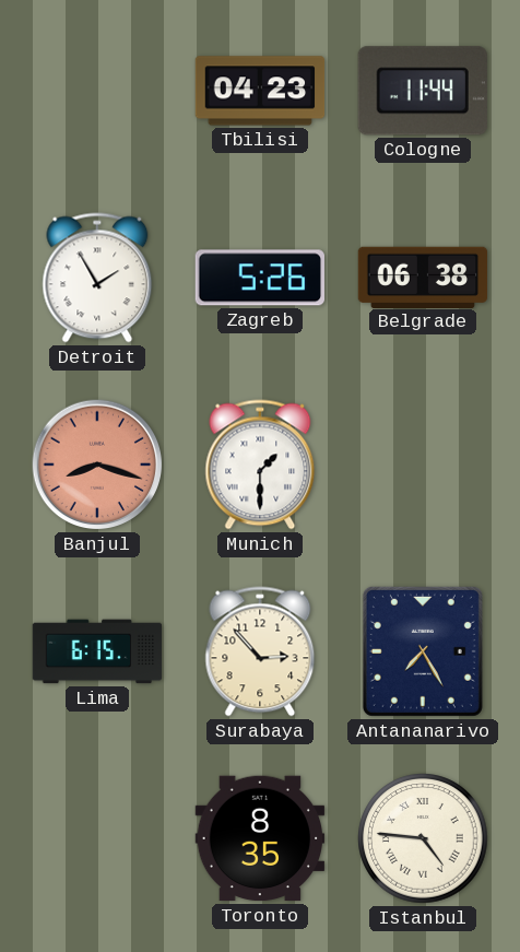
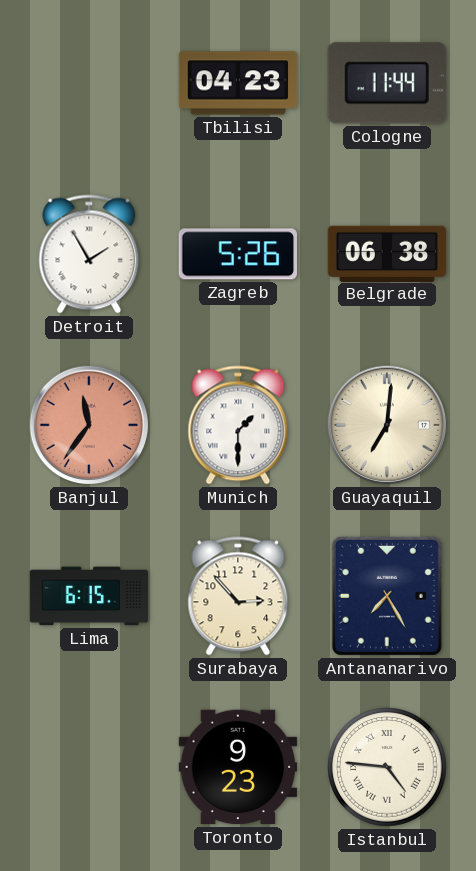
Banjul: 8:18 -> 11:36 (89, 425)
Guayaquil: none -> 7:01 (387, 425)
Toronto: 8:35 -> 9:23 (238, 767)
